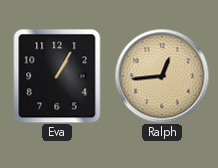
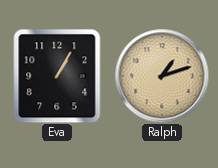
Ralph: 12:44 -> 1:12 (162, 76)
